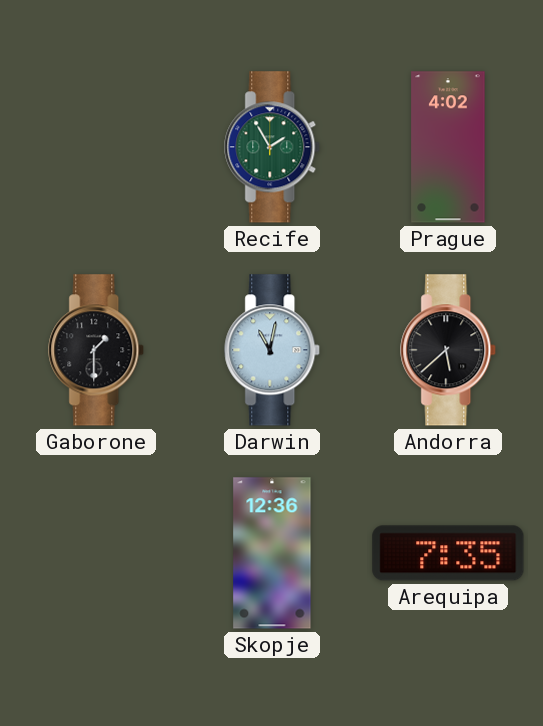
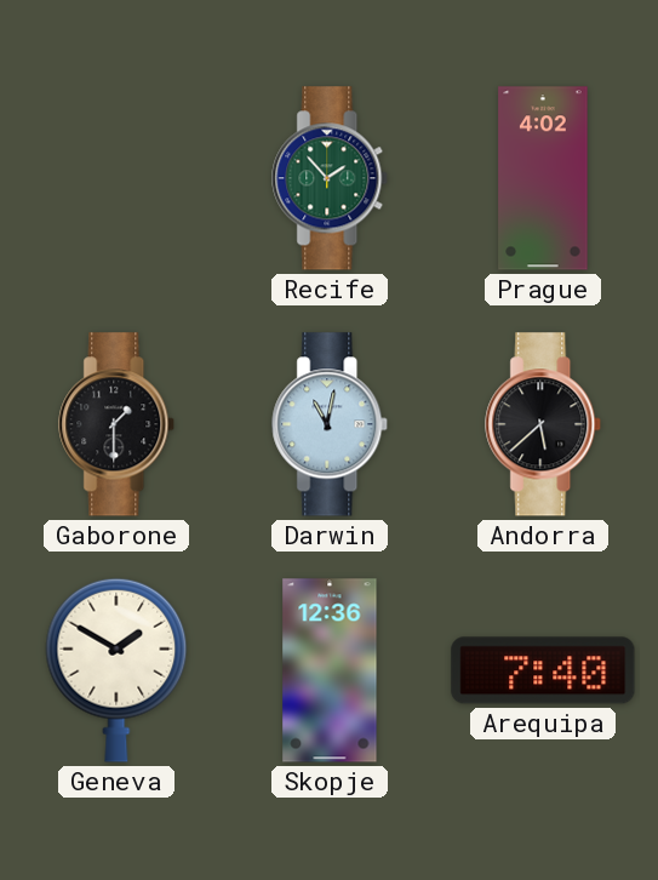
Recife: 1:55 -> 1:53 (331, 178)
Geneva: none -> 1:50 (116, 670)
Arequipa: 7:35 -> 7:40 (543, 670)
